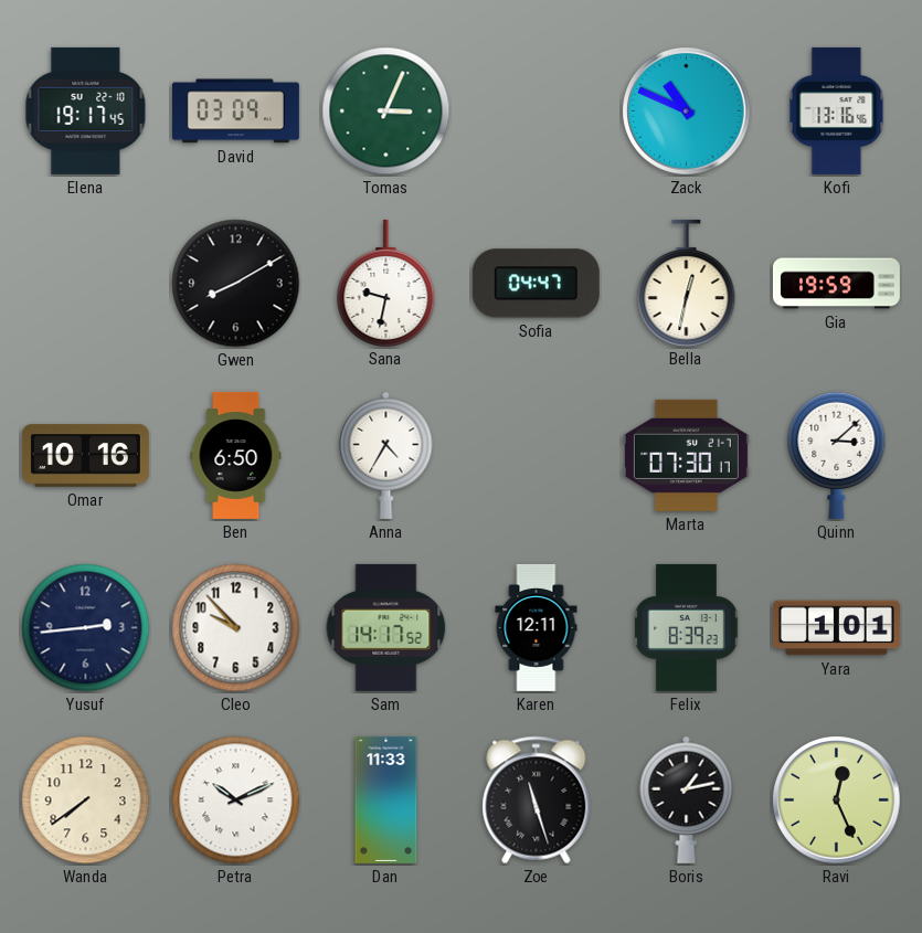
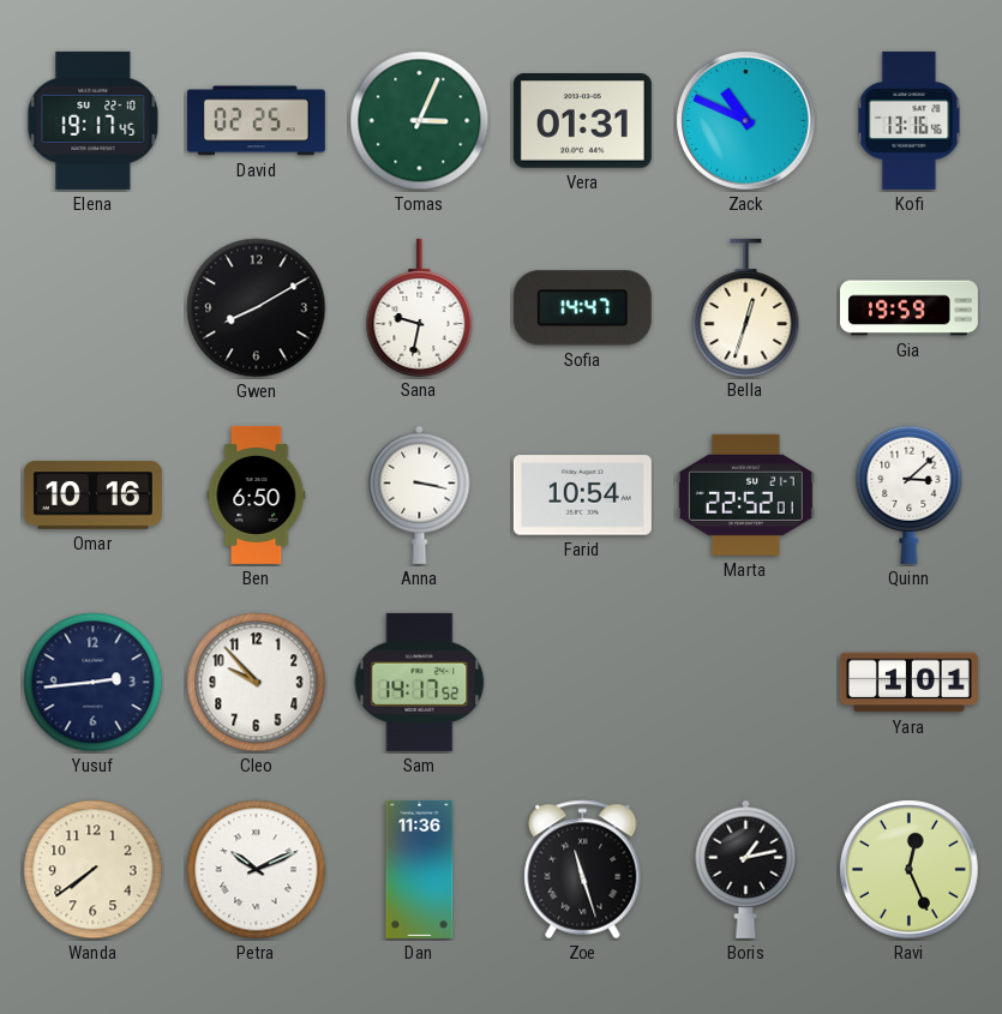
David: 03:09 -> 02:25 (256, 121)
Vera: none -> 01:31 (582, 121)
Sofia: 04:47 -> 14:47 (582, 308)
Bella: 12:32 -> 12:33 (746, 307)
Anna: 4:35 -> 3:17 (420, 494)
Farid: none -> 10:54 (582, 496)
Marta: 07:30 -> 22:52 (745, 494)
Karen: 12:11 -> none (537, 627)
Felix: 8:39 -> none (687, 627)
Dan: 11:33 -> 11:36 (420, 869)
